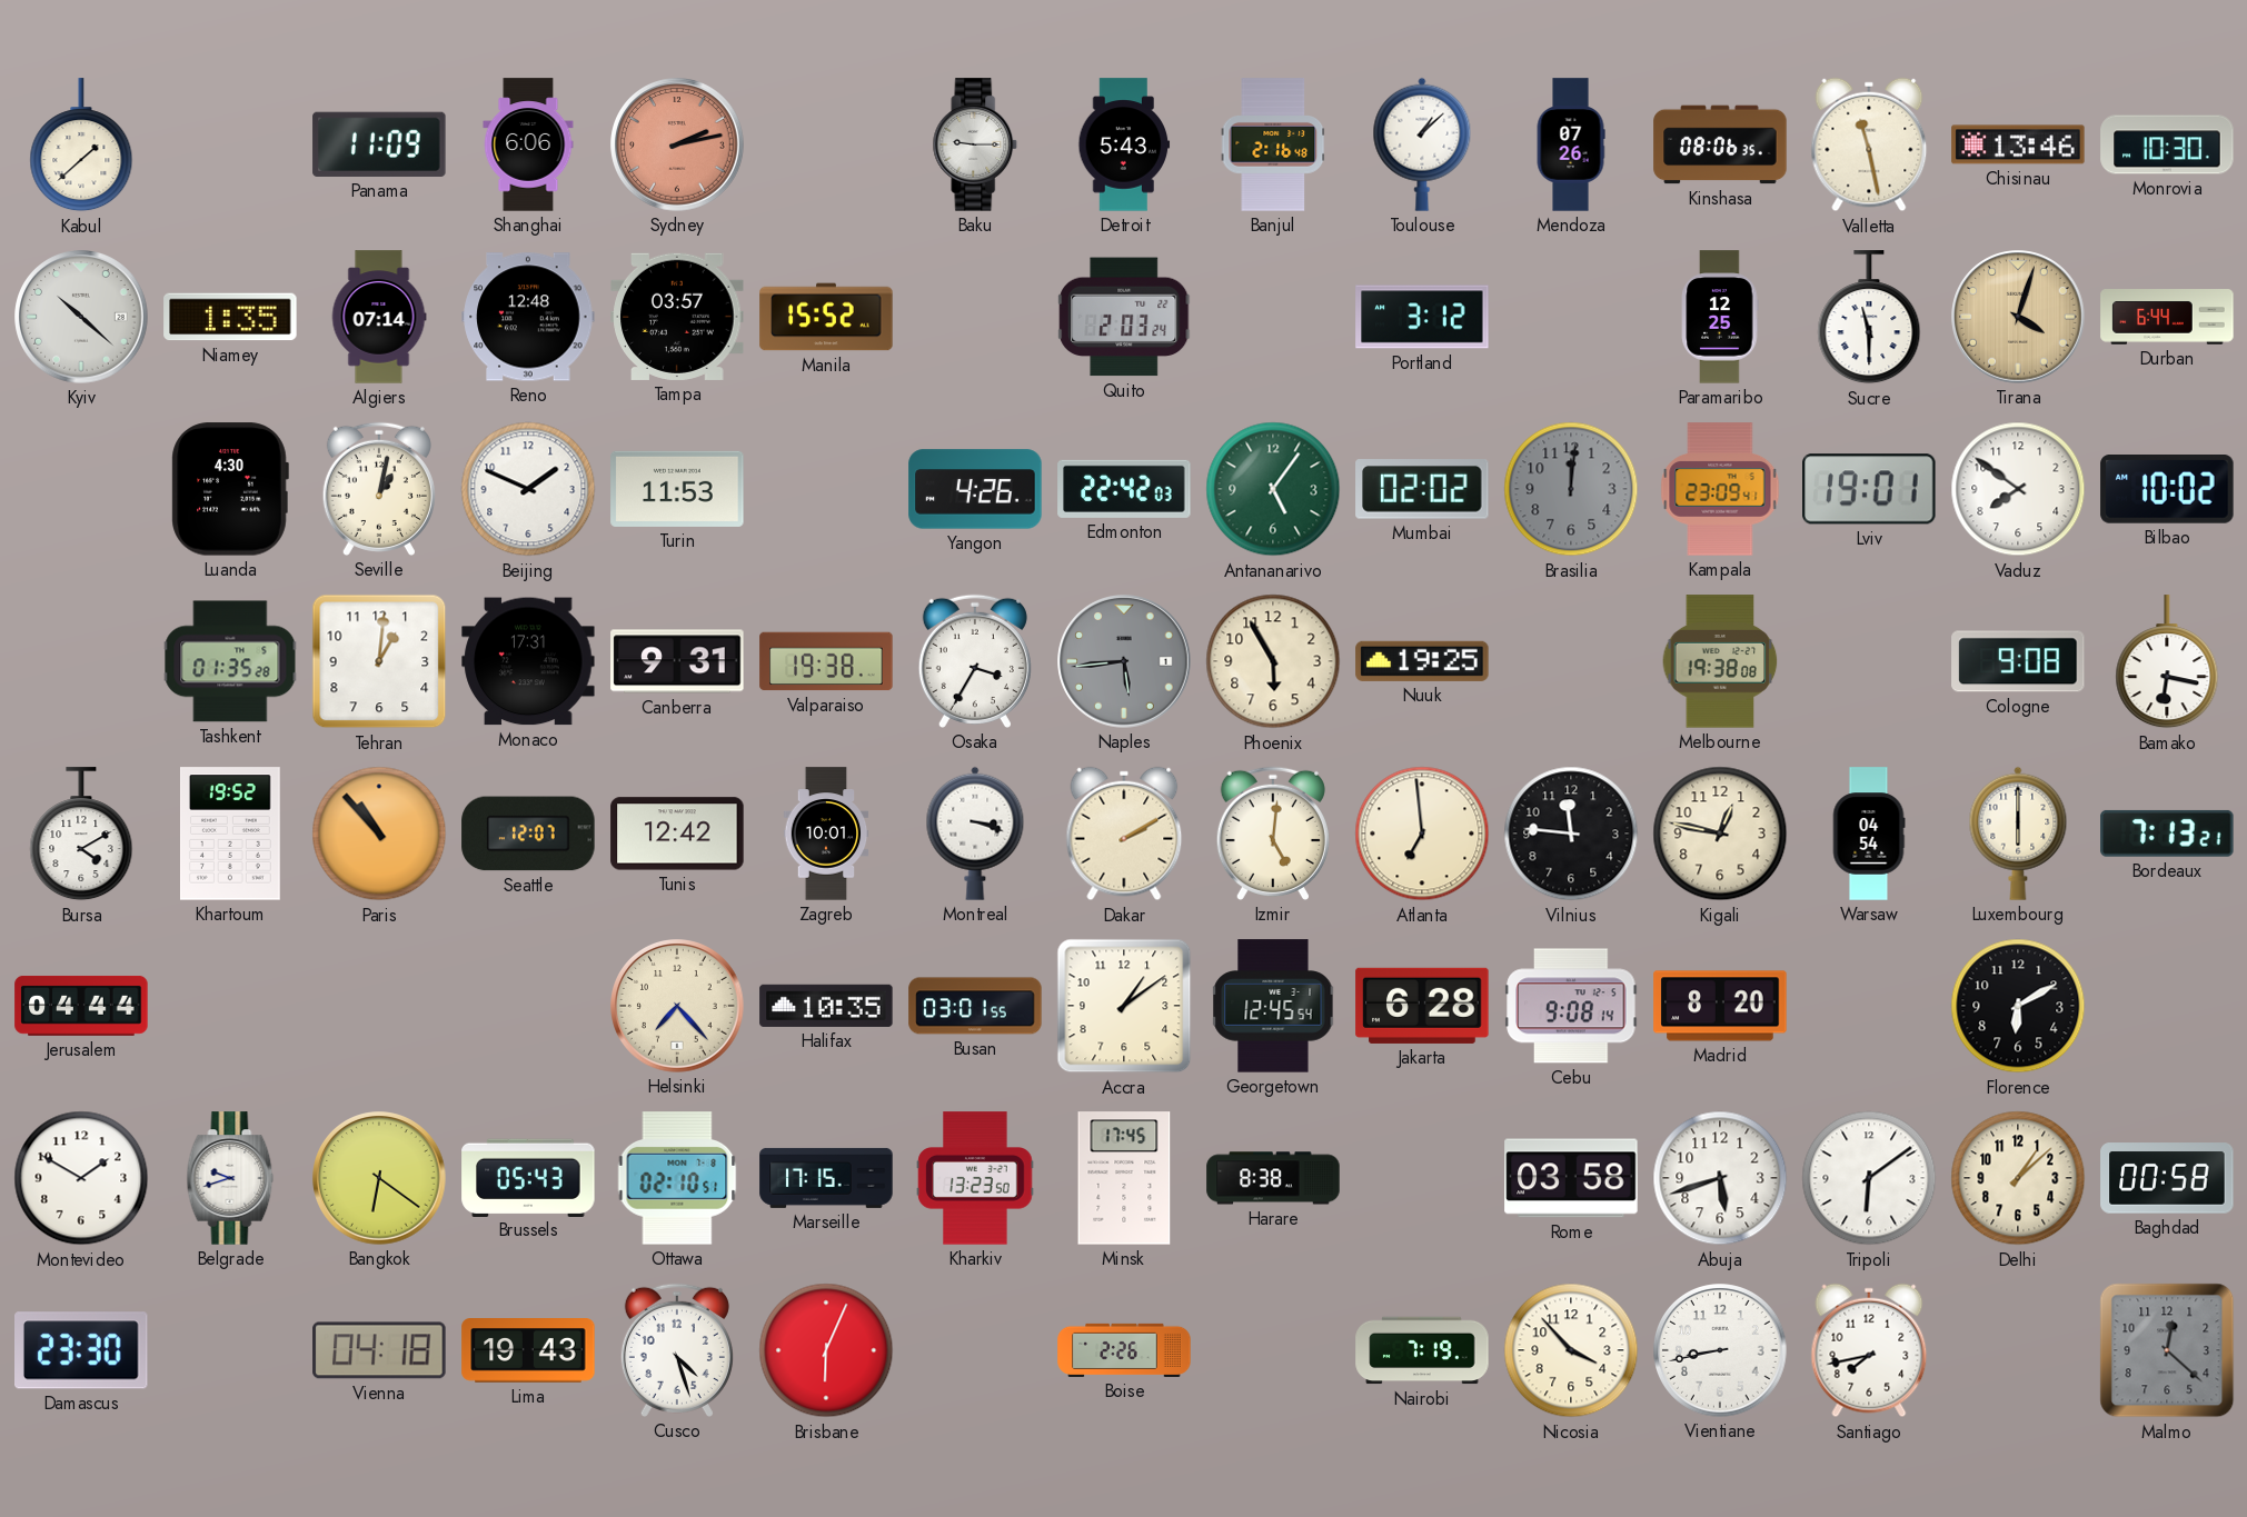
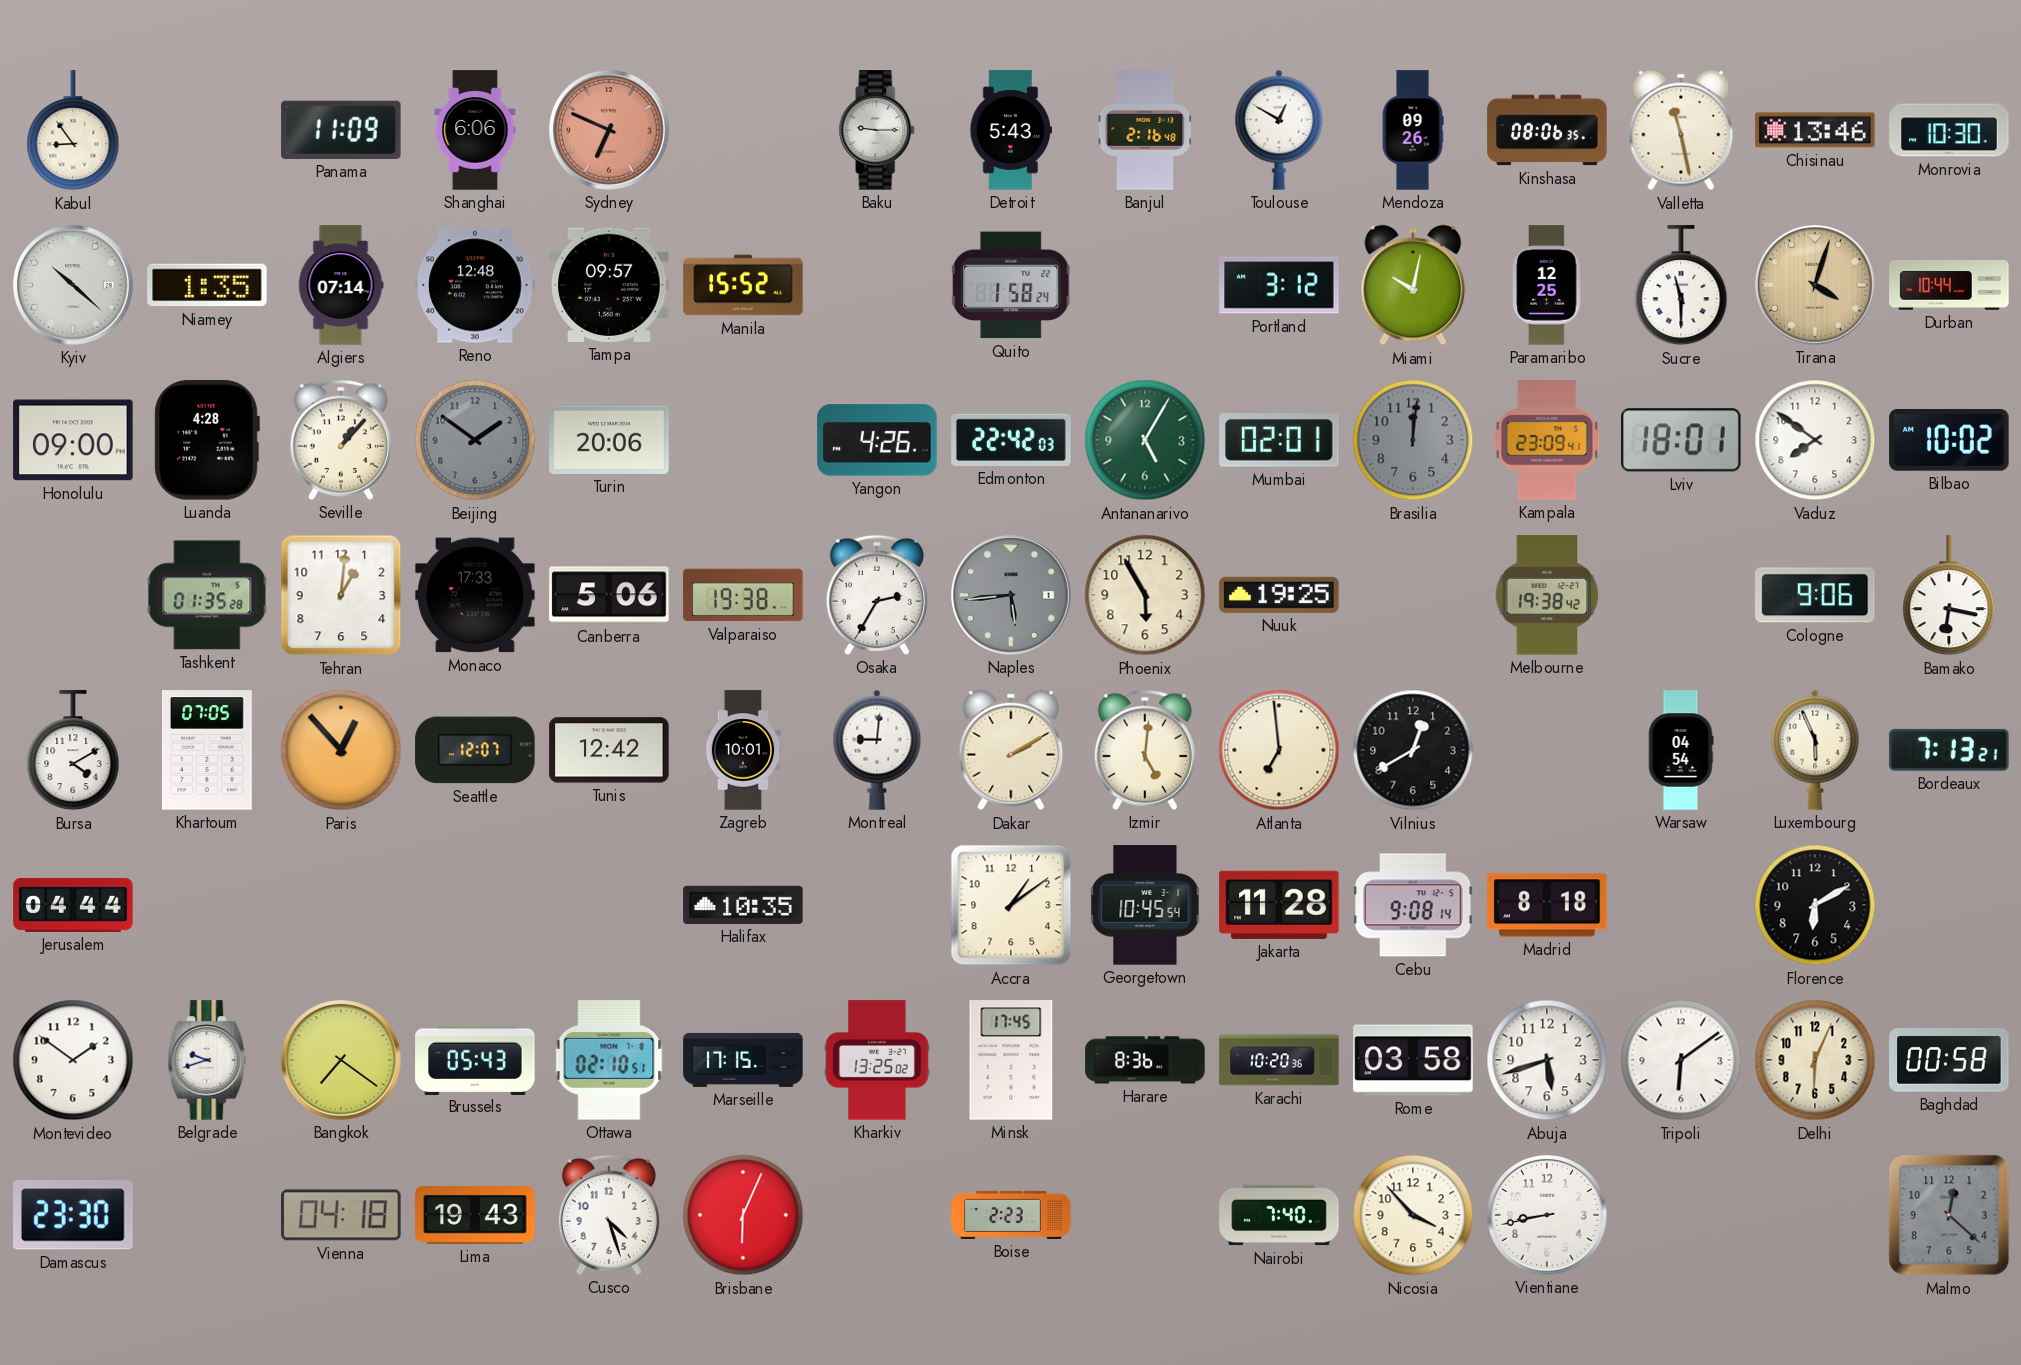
Kabul: 1:38 -> 8:54 (73, 131)
Sydney: 2:13 -> 6:49 (609, 130)
Toulouse: 1:08 -> 12:50 (1279, 130)
Mendoza: 07:26 -> 09:26 (1413, 130)
Tampa: 03:57 -> 09:57 (609, 285)
Quito: 2:03 -> 1:58 (1012, 285)
Miami: none -> 10:02 (1413, 285)
Durban: 6:44 -> 10:44 (1949, 285)
Honolulu: none -> 09:00 (73, 440)
Luanda: 4:30 -> 4:28 (207, 440)
Seville: 1:02 -> 1:07 (341, 440)
Beijing: 1:49 -> 1:51 (475, 440)
Beijing dial: white -> grey (475, 440)
Turin: 11:53 -> 20:06 (609, 440)
Antananarivo: 5:06 -> 5:05 (1145, 440)
Mumbai: 02:02 -> 02:01 (1279, 440)
Lviv: 19:01 -> 18:01 (1682, 440)
Monaco: 17:31 -> 17:33 (475, 595)
Canberra: 9:31 -> 5:06 (609, 595)
Osaka: 3:35 -> 2:35 (877, 595)
Melbourne: 19:38:08 -> 19:38:42 (1547, 595)
Cologne: 9:08 -> 9:06 (1815, 595)
Khartoum: 19:52 -> 07:05 (208, 750)
Paris: 10:53 -> 12:53 (341, 750)
Montreal: 3:18 -> 9:01 (877, 750)
Vilnius: 11:46 -> 12:40 (1413, 750)
Kigali: 12:47 -> none (1720, 834)
Luxembourg: 6:00 -> 5:56 (1815, 750)
Helsinki: 7:23 -> none (677, 1006)
Busan: 03:01 -> none (975, 1006)
Georgetown: 12:45 -> 10:45 (1145, 905)
Jakarta: 6:28 -> 11:28 (1279, 905)
Madrid: 8:20 -> 8:18 (1547, 905)
Montevideo: 1:50 -> 1:51 (73, 1060)
Bangkok: 6:21 -> 7:21 (341, 1060)
Kharkiv: 13:23 -> 13:25 (877, 1060)
Harare: 8:38 -> 8:36 (1145, 1060)
Karachi: none -> 10:20 (1279, 1060)
Delhi: 1:08 -> 6:04 (1815, 1060)
Boise: 2:26 -> 2:23 (1011, 1215)
Nairobi: 7:19 -> 7:40 (1279, 1215)
Santiago: 7:43 -> none (1869, 1350)
